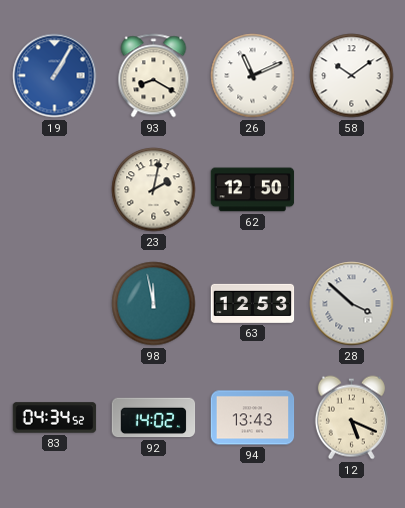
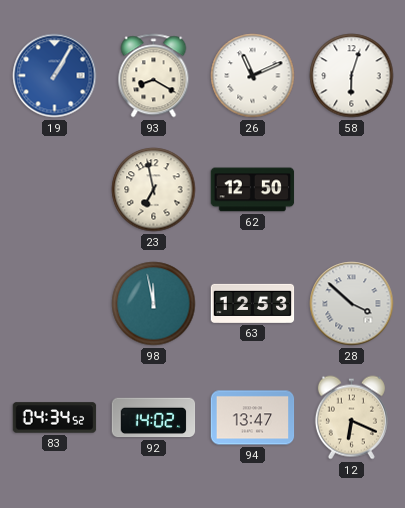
58: 10:09 -> 6:03 (352, 76)
23: 2:02 -> 6:58 (154, 190)
94: 13:43 -> 13:47 (253, 418)
12: 5:19 -> 6:19 (351, 418)
